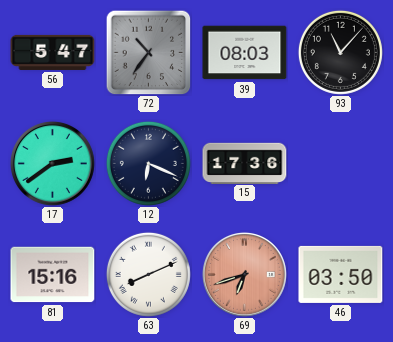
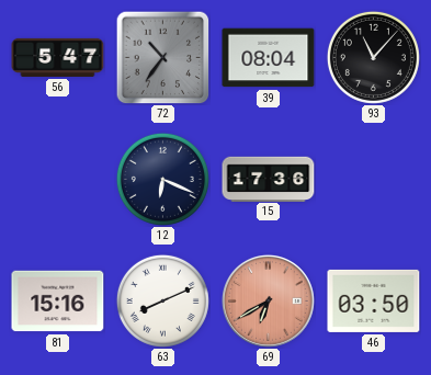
39: 08:03 -> 08:04 (269, 58)
17: 2:39 -> none (52, 163)
69: 6:42 -> 6:40 (268, 300)
